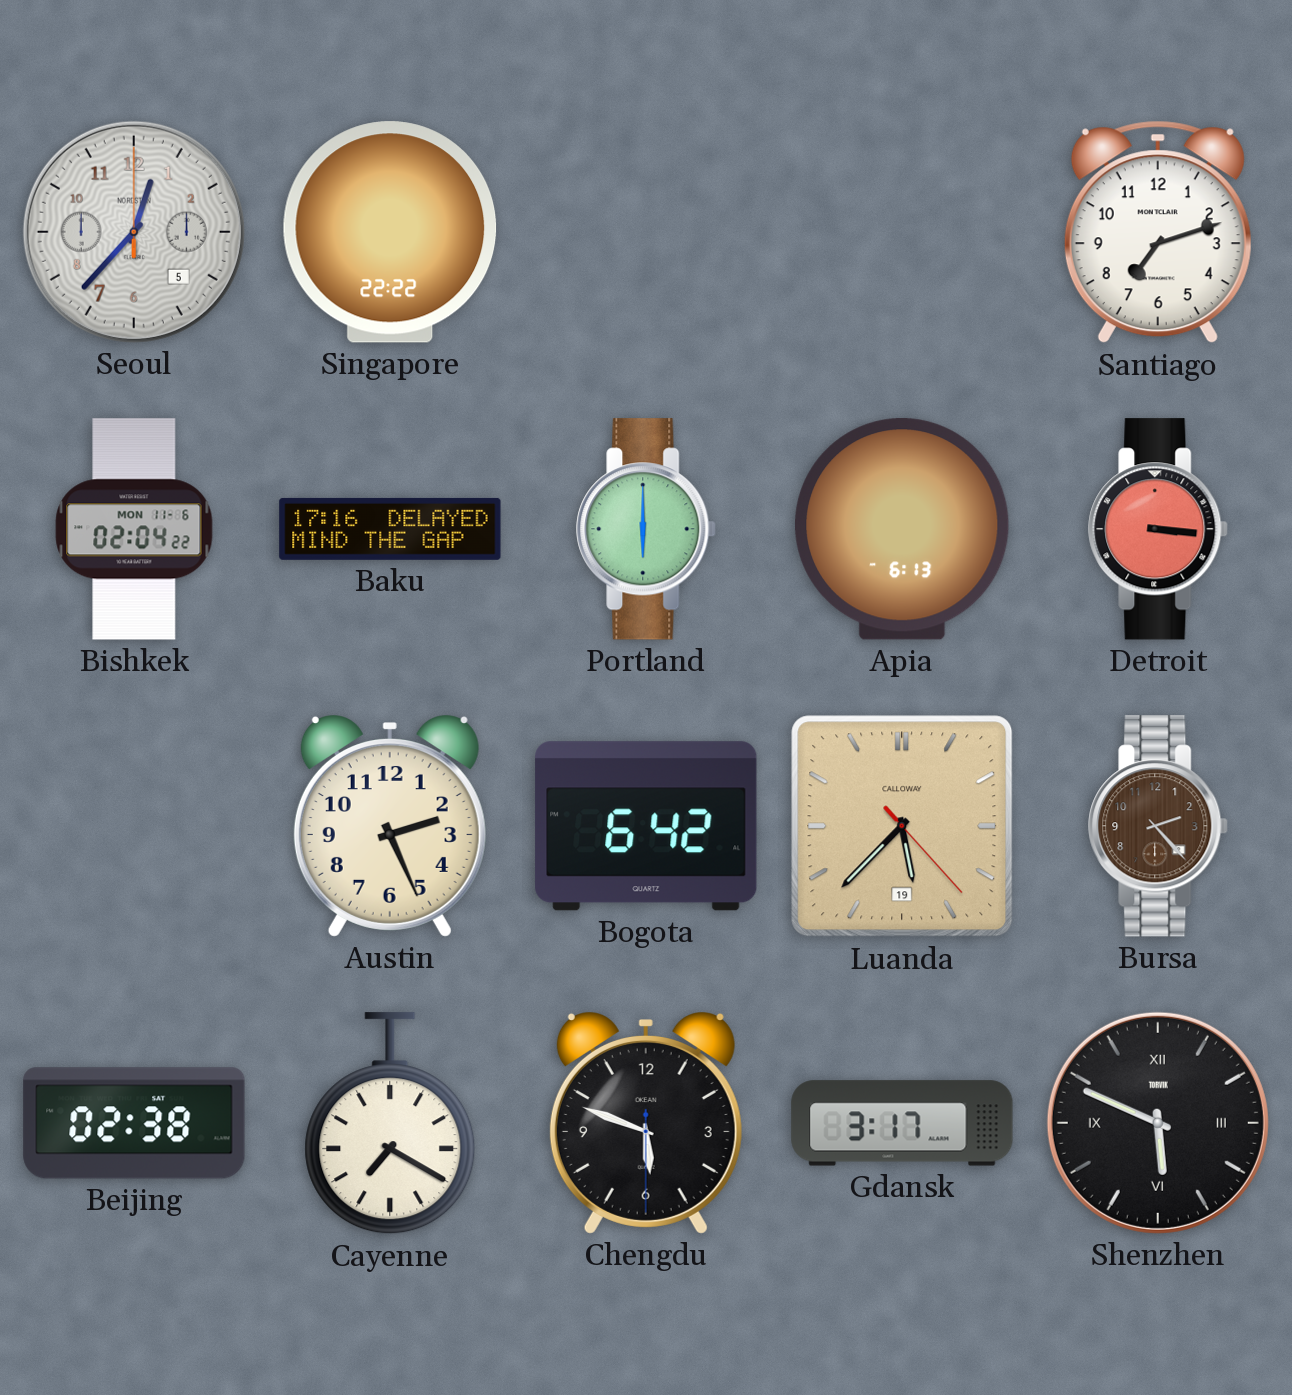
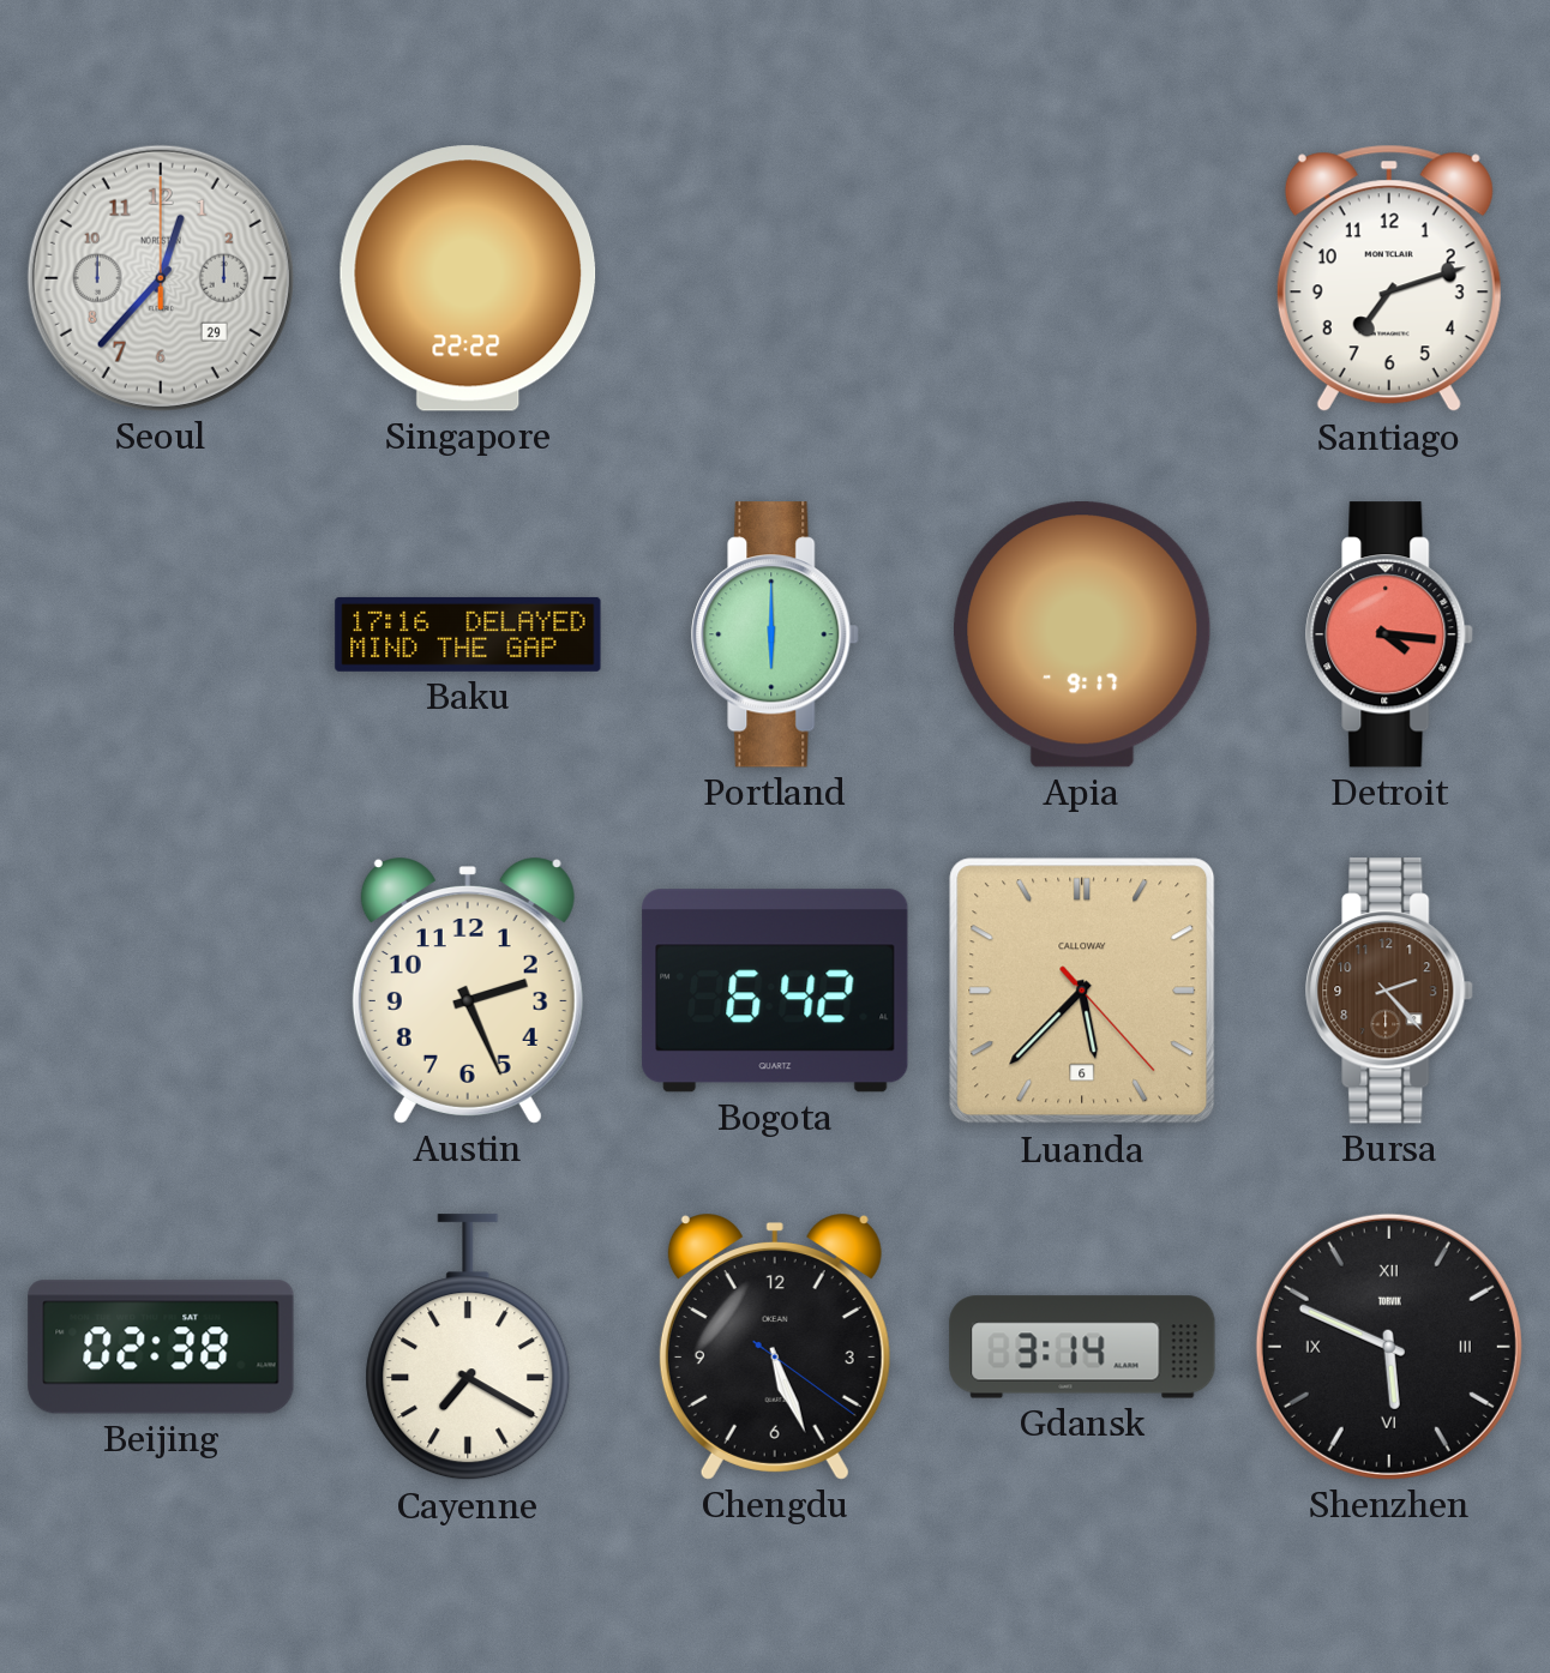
Seoul date: 5 -> 29 (161, 278)
Bishkek: 02:04 -> none (134, 529)
Apia: 6:13 -> 9:17 (1082, 634)
Detroit: 3:16 -> 4:16 (1390, 634)
Luanda date: 19 -> 6 (1082, 991)
Chengdu: 5:48 -> 5:26 (775, 1347)
Gdansk: 3:17 -> 3:14 (1082, 1347)
